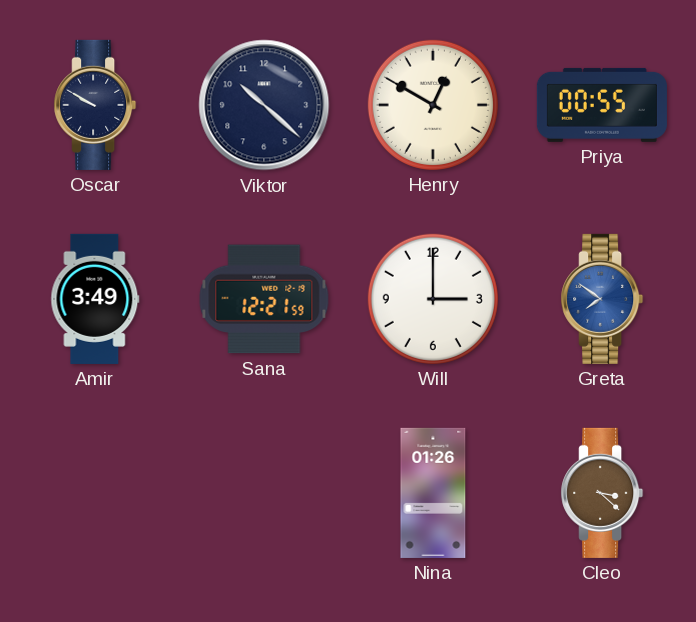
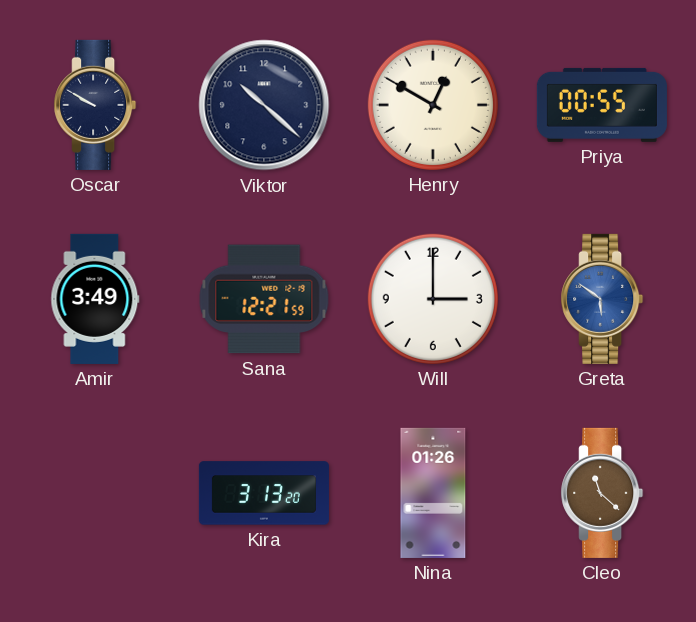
Greta: 7:51 -> 5:51 (602, 299)
Kira: none -> 3:13 (264, 493)
Cleo: 3:22 -> 11:22 (602, 493)
